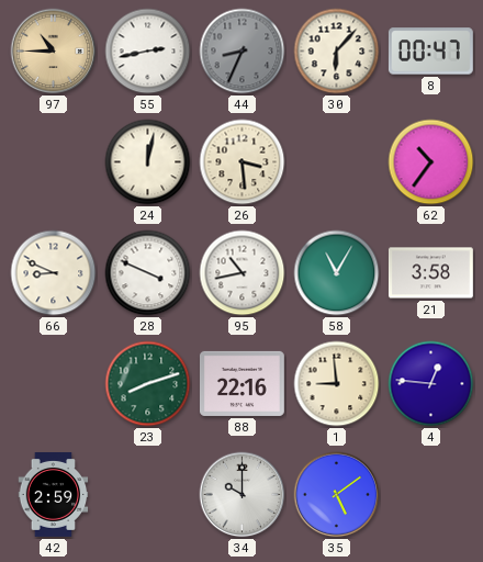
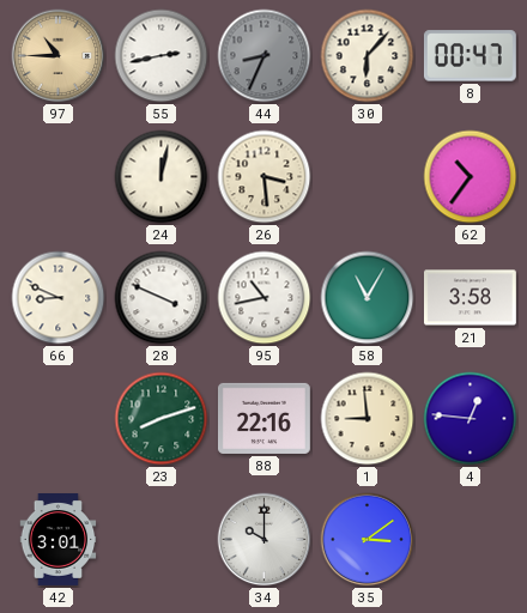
42: 2:59 -> 3:01 (59, 540)
35: 5:09 -> 3:09 (368, 540)
